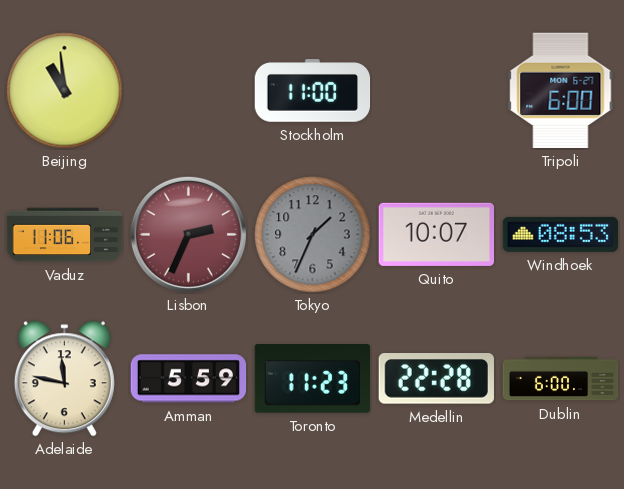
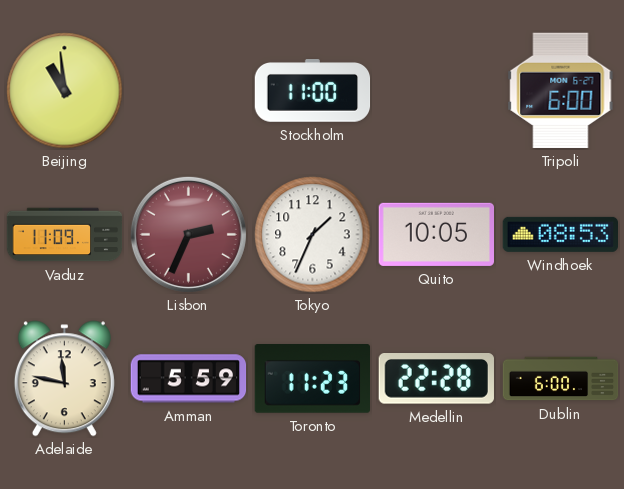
Vaduz: 11:06 -> 11:09 (65, 235)
Tokyo dial: grey -> white (313, 235)
Quito: 10:07 -> 10:05 (436, 234)
